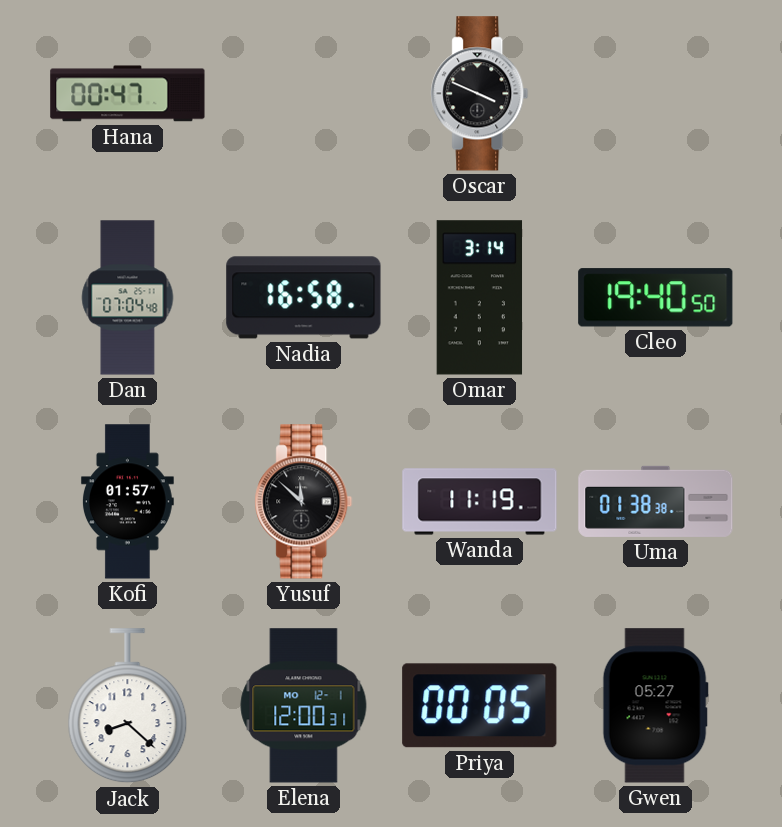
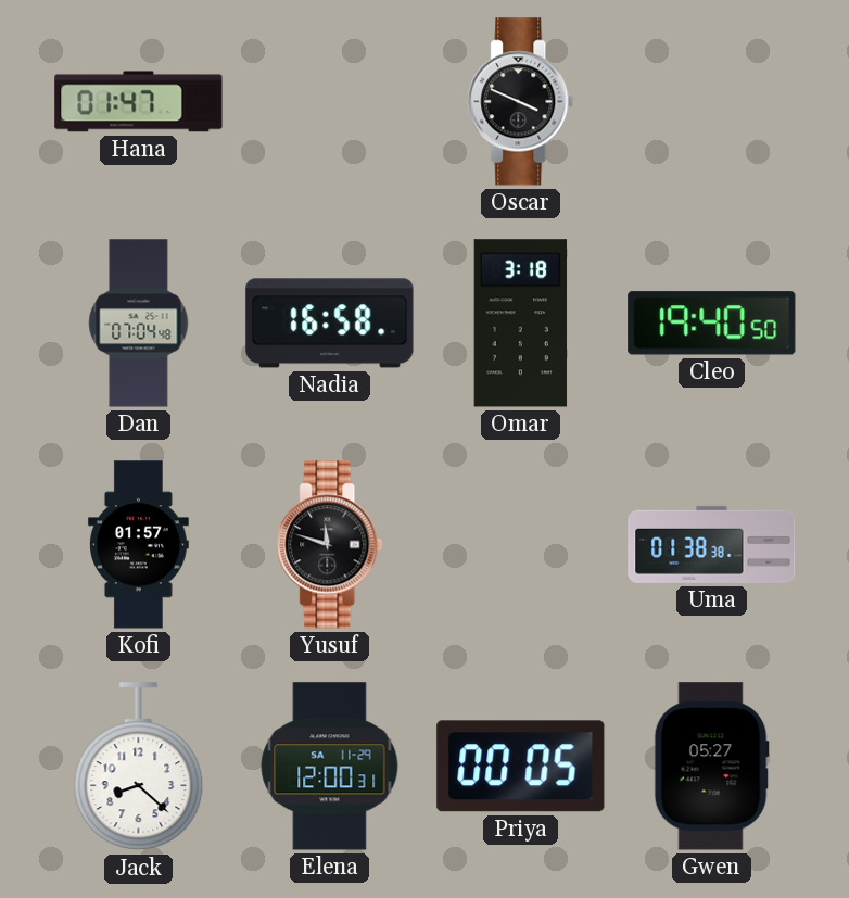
Hana: 00:47 -> 01:47 (139, 102)
Omar: 3:14 -> 3:18 (521, 324)
Yusuf: 11:52 -> 11:48 (330, 545)
Wanda: 11:19 -> none (480, 502)
Elena date: MO 12-1 -> SA 11-29 (330, 767)
